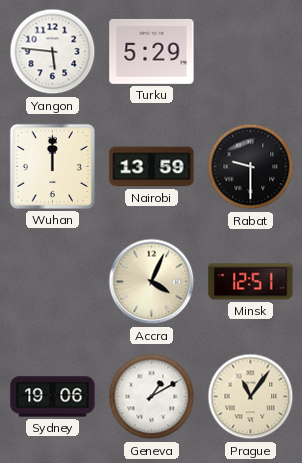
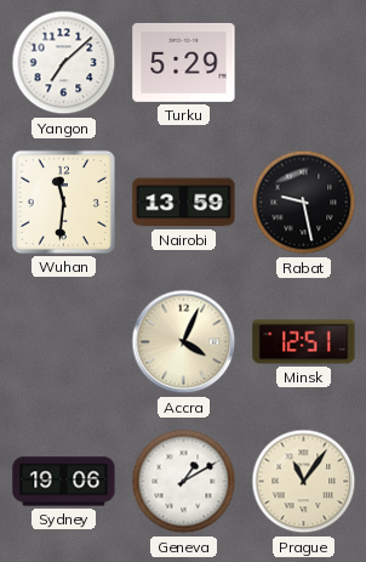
Yangon: 5:46 -> 7:08 (64, 63)
Wuhan: 12:00 -> 11:31 (63, 201)
Rabat: 9:30 -> 9:28 (304, 203)
